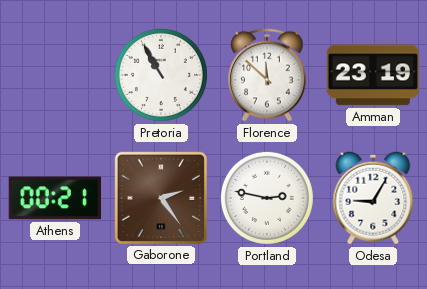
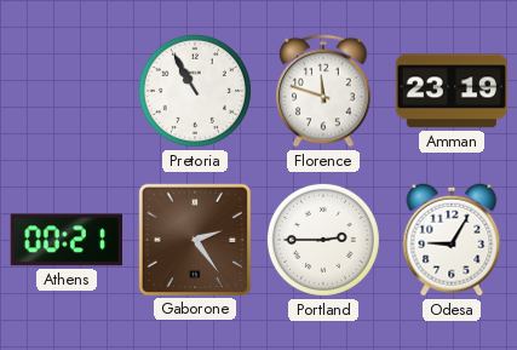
Florence: 11:52 -> 11:48 (323, 91)
Portland: 2:47 -> 2:45 (323, 240)
